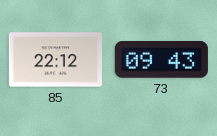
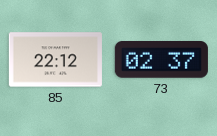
73: 09:43 -> 02:37 (161, 60)
